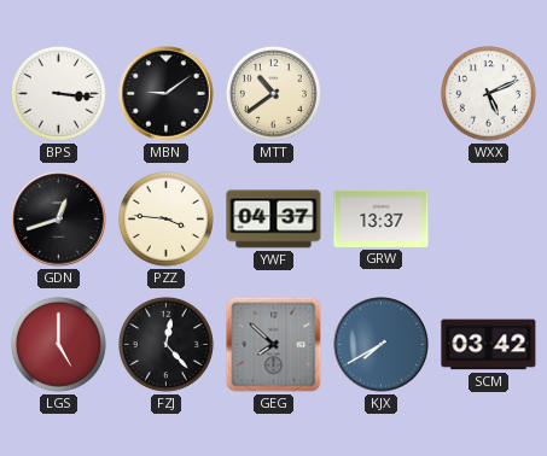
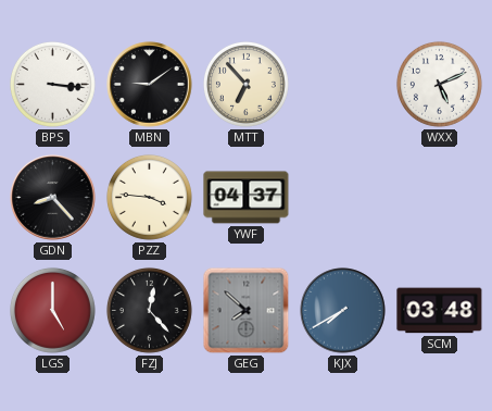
MTT: 10:39 -> 6:53 (245, 84)
GDN: 12:42 -> 8:23 (53, 198)
GRW: 13:37 -> none (382, 218)
SCM: 03:42 -> 03:48 (440, 311)
